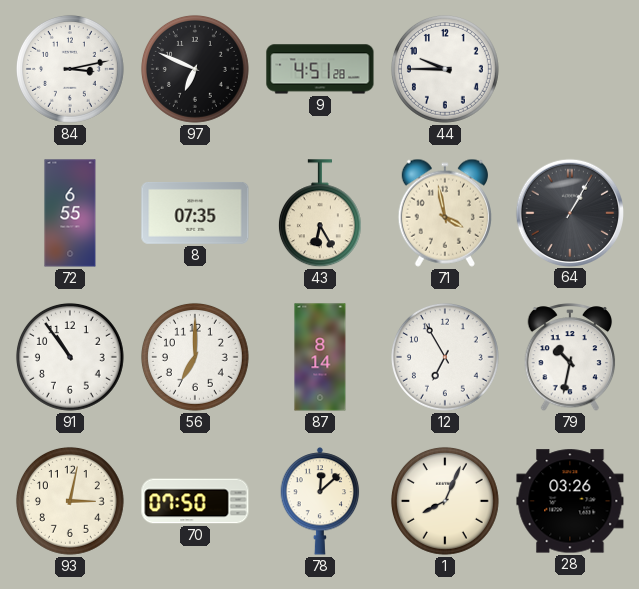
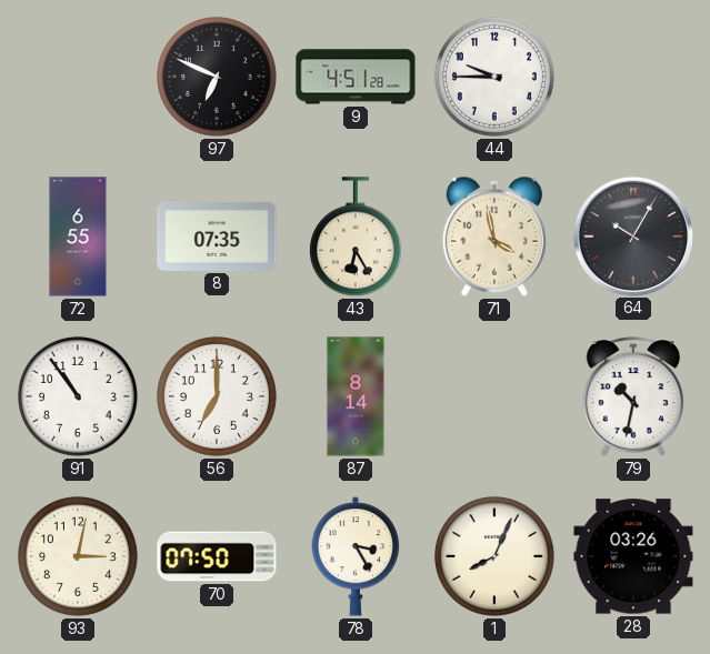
84: 3:13 -> none (70, 69)
64: 1:05 -> 10:05 (632, 235)
12: 6:55 -> none (445, 357)
78: 12:08 -> 3:25 (356, 556)
